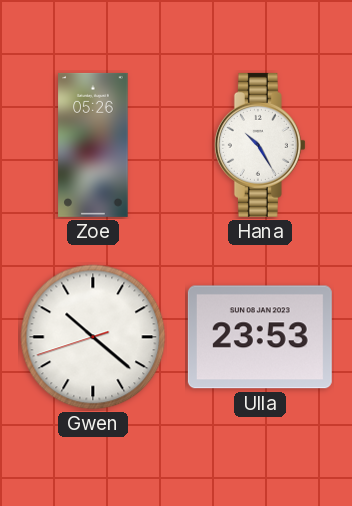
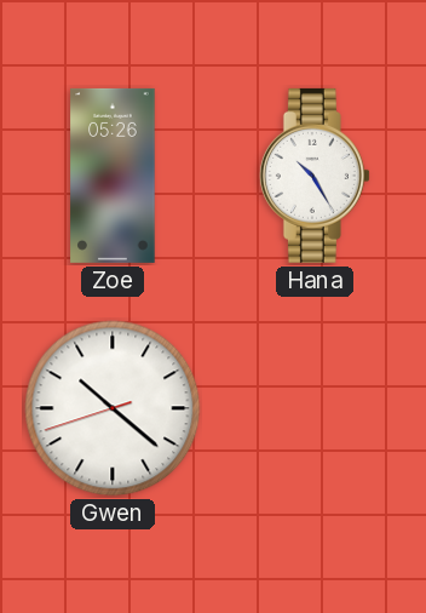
Ulla: 23:53 -> none (260, 337)
